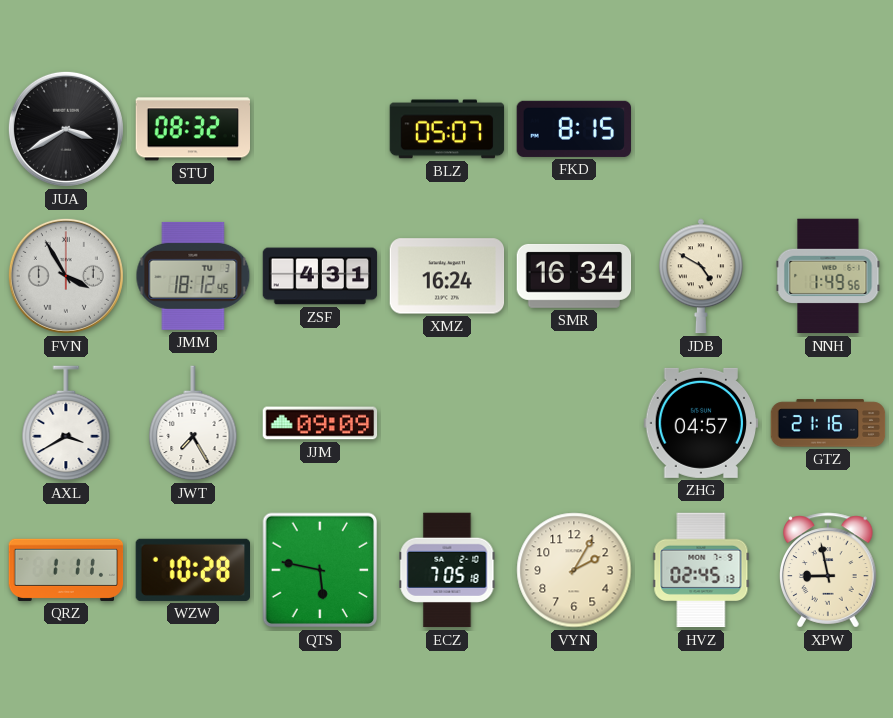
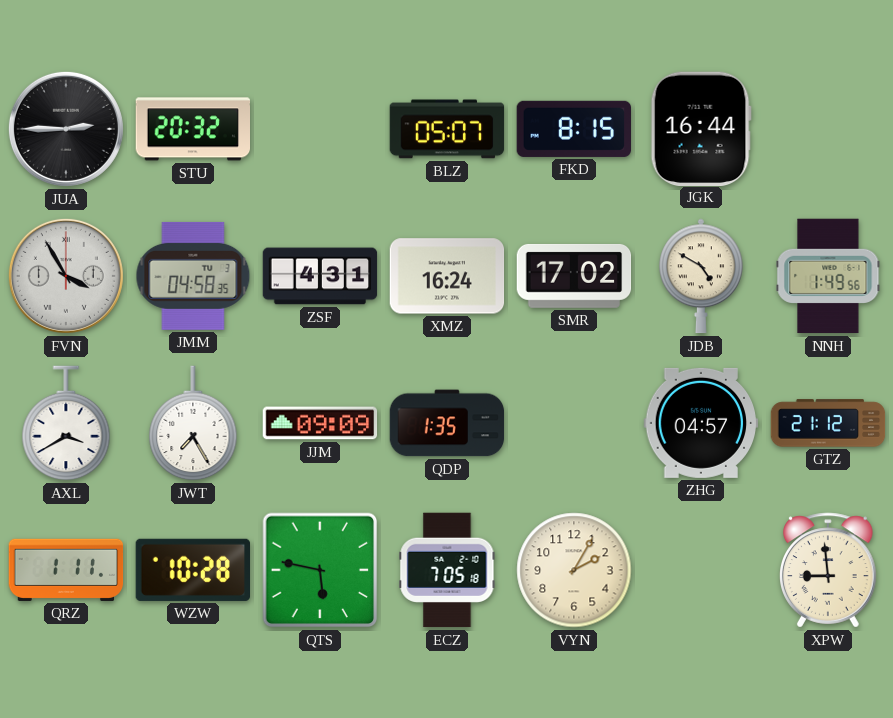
JUA: 3:40 -> 2:45 (66, 129)
STU: 08:32 -> 20:32 (192, 129)
JGK: none -> 16:44 (701, 128)
JMM: 18:12 -> 04:58 (193, 276)
SMR: 16:34 -> 17:02 (574, 276)
QDP: none -> 1:35 (447, 423)
GTZ: 21:16 -> 21:12 (828, 423)
HVZ: 02:45 -> none (701, 570)
XPW: 8:58 -> 8:59 (829, 570)
